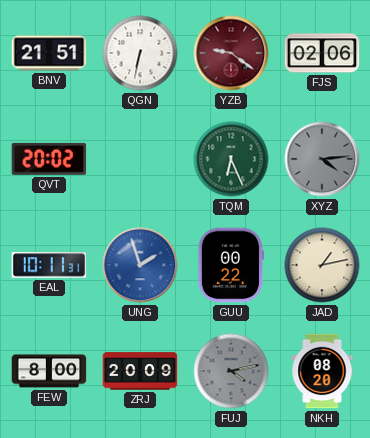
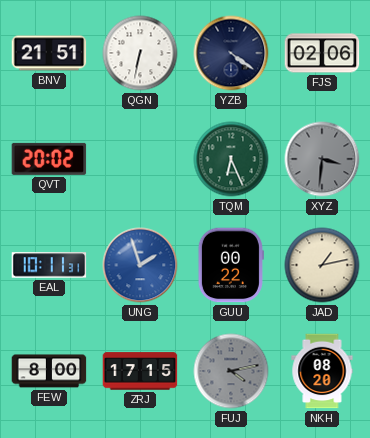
YZB: 9:21 -> 4:21 (231, 53)
YZB dial: burgundy -> navy (231, 53)
XYZ: 4:14 -> 3:31 (322, 159)
ZRJ: 20:09 -> 17:15 (140, 371)
